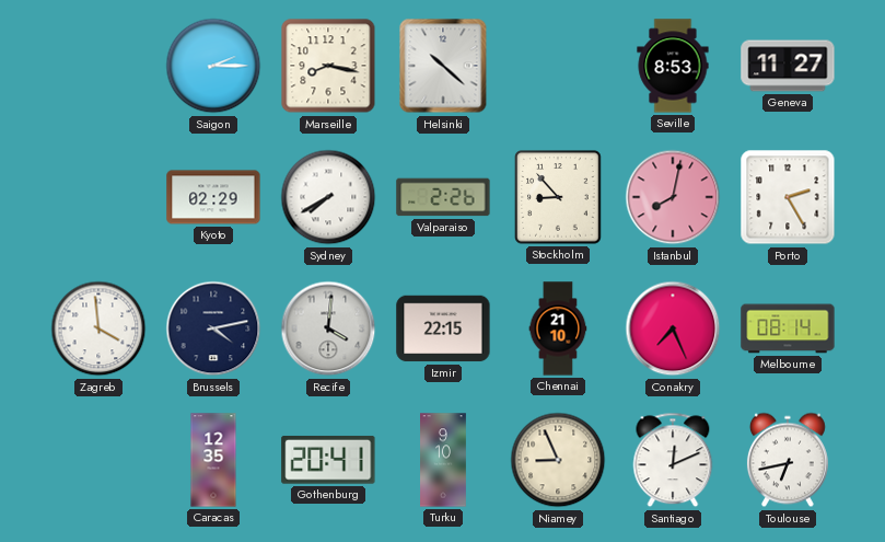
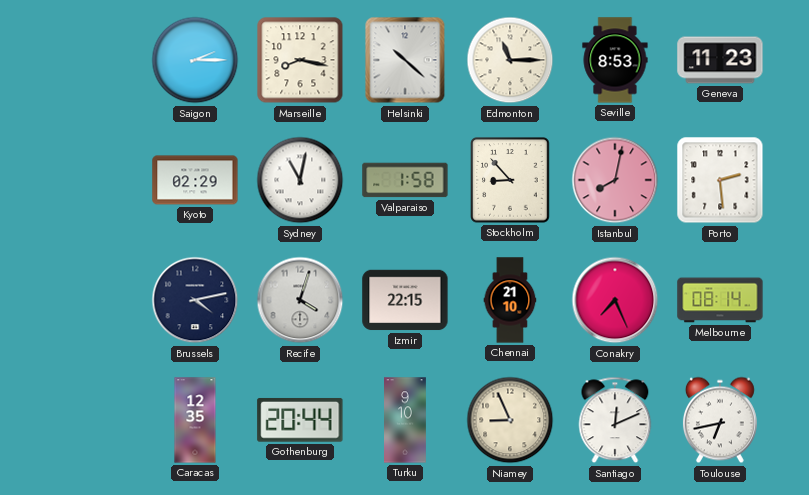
Edmonton: none -> 11:15 (510, 60)
Geneva: 11:27 -> 11:23 (720, 60)
Sydney: 7:40 -> 11:02 (300, 180)
Valparaiso: 2:26 -> 1:58 (405, 180)
Porto: 2:25 -> 2:29 (720, 180)
Zagreb: 3:59 -> none (98, 328)
Recife: 4:01 -> 4:03 (300, 300)
Gothenburg: 20:41 -> 20:44 (300, 420)
